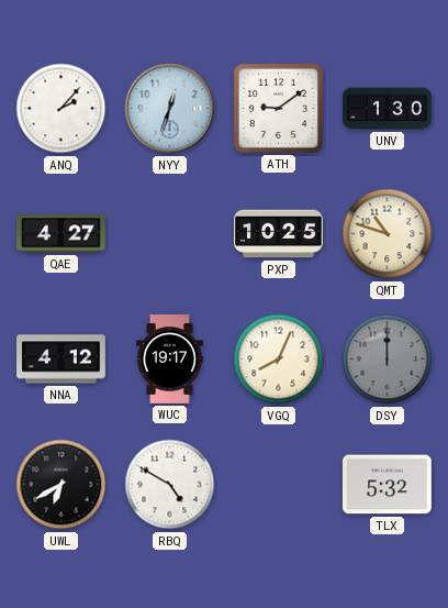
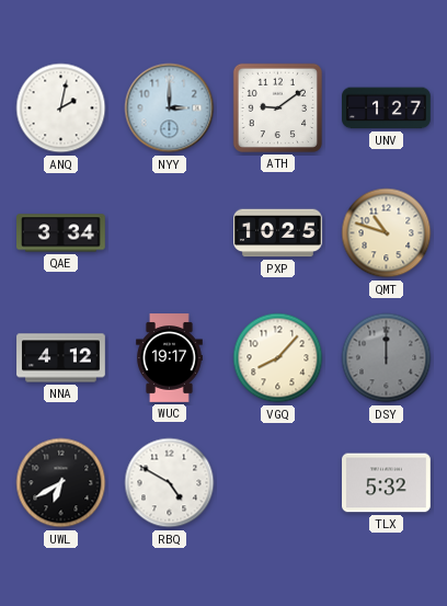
ANQ: 2:07 -> 2:02 (61, 108)
NYY: 12:33 -> 3:00 (170, 108)
UNV: 1:30 -> 1:27 (387, 108)
QAE: 4:27 -> 3:34 (61, 233)
VGQ: 8:04 -> 8:07 (278, 358)
